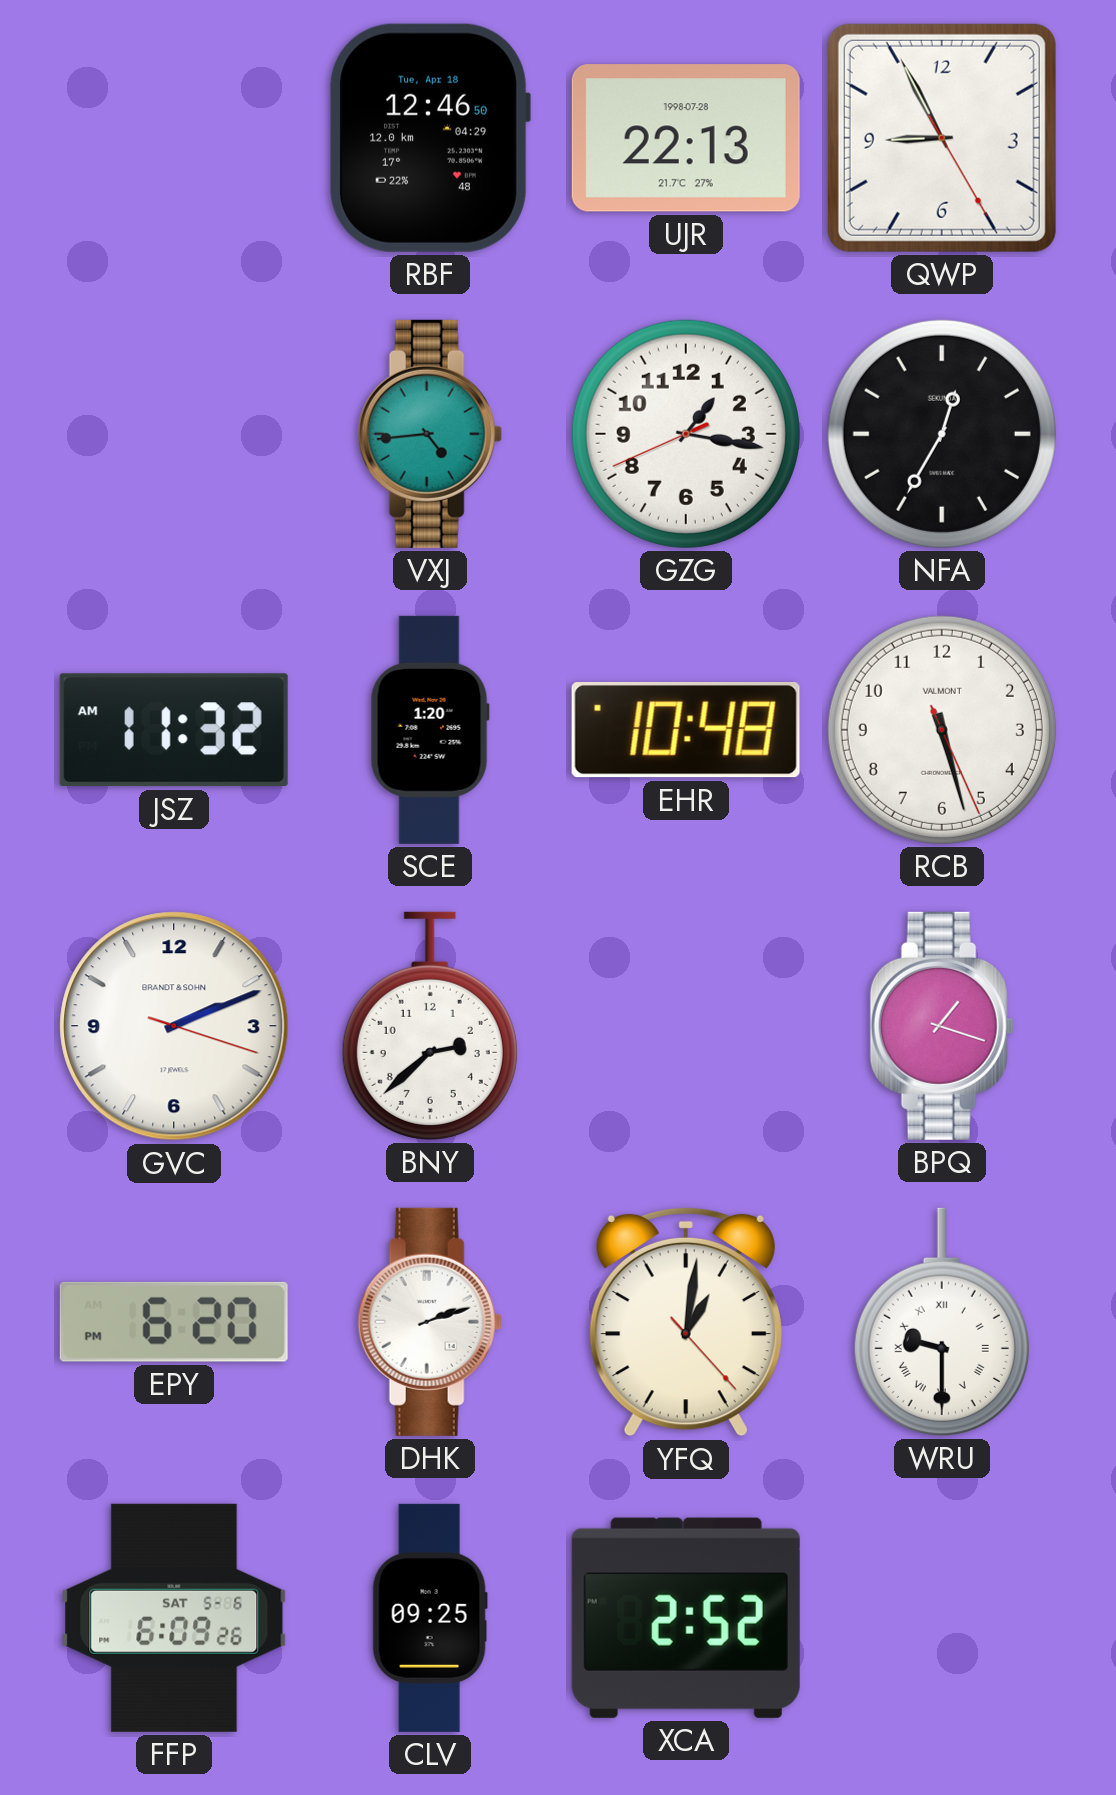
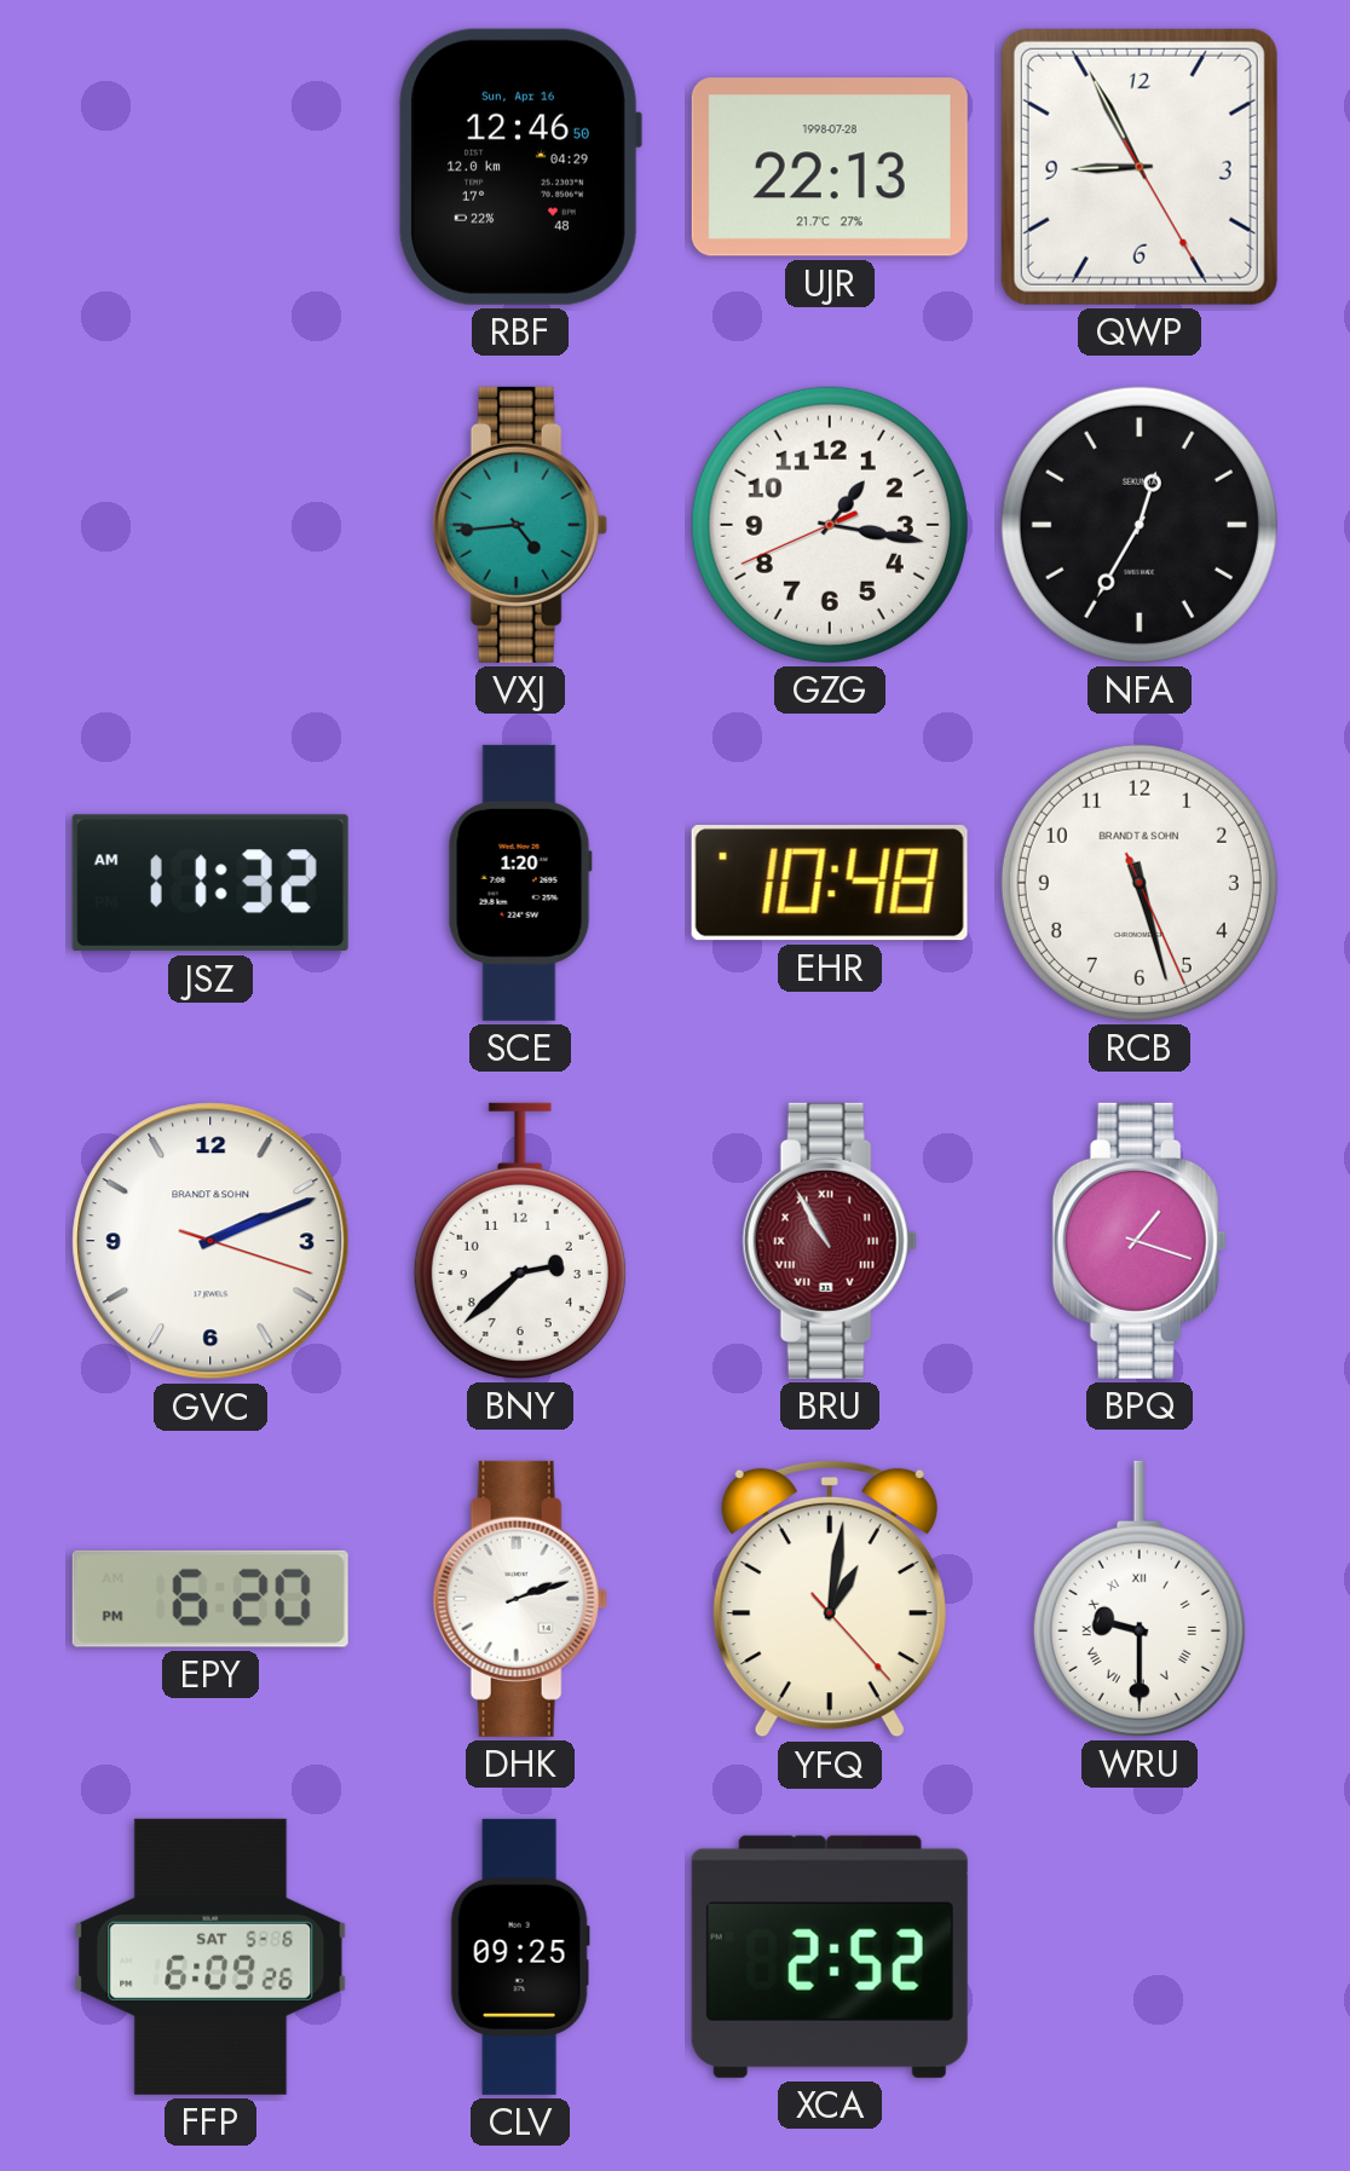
RBF date: Tue, Apr 18 -> Sun, Apr 16 (520, 167)
RCB brand: VALMONT -> BRANDT & SOHN (1140, 883)
BRU: none -> 10:55 (830, 1241)
